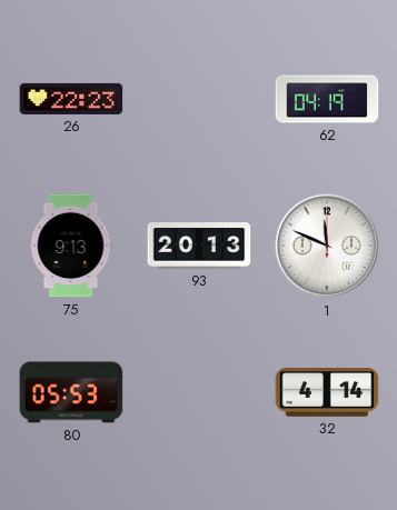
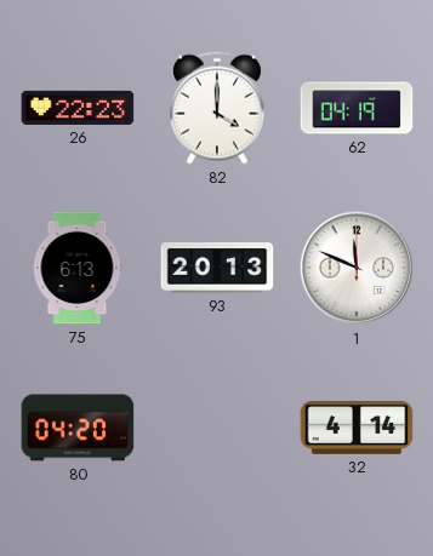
82: none -> 4:00 (217, 108)
75: 9:13 -> 6:13 (78, 268)
80: 05:53 -> 04:20 (78, 428)
